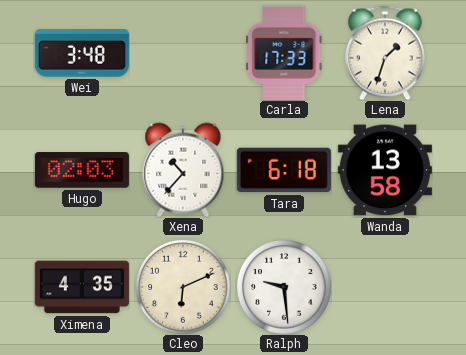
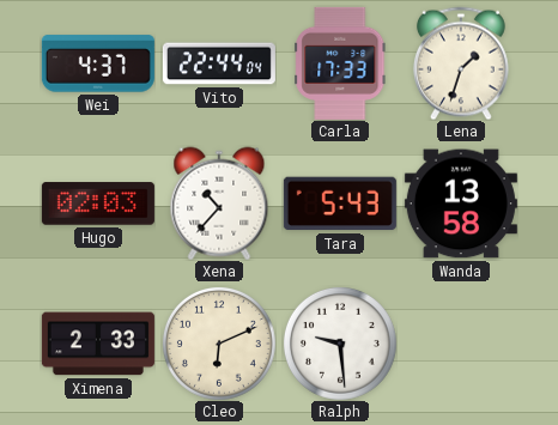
Wei: 3:48 -> 4:37 (98, 63)
Vito: none -> 22:44 (219, 63)
Tara: 6:18 -> 5:43 (340, 204)
Ximena: 4:35 -> 2:33 (98, 344)
